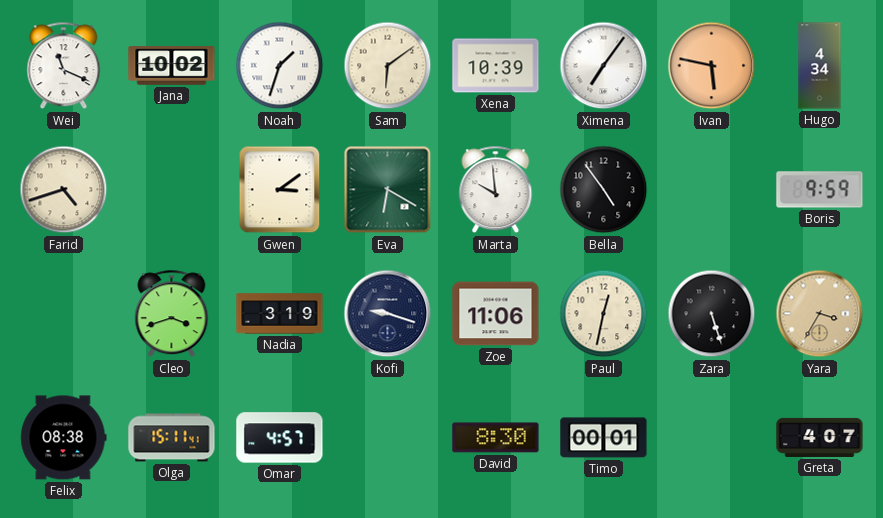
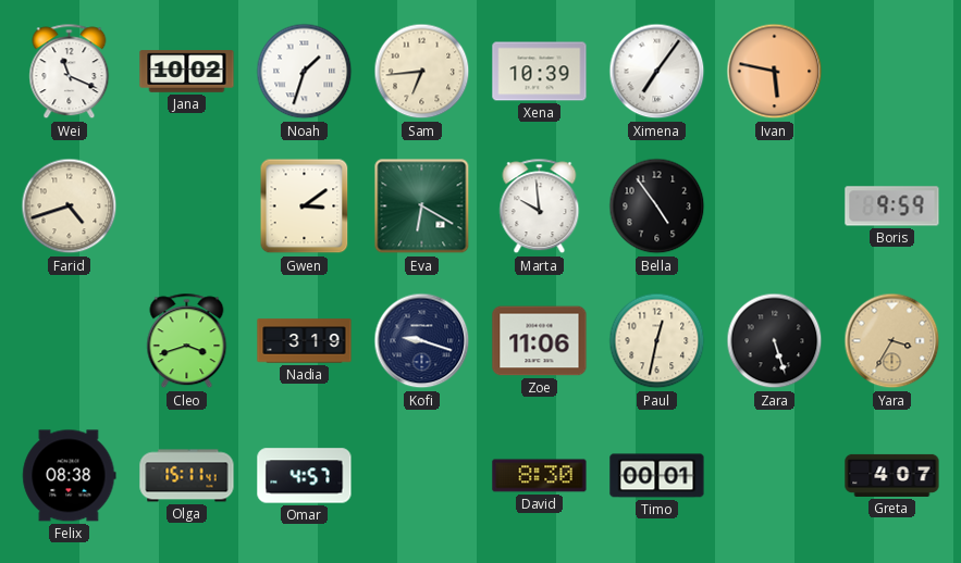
Sam: 6:09 -> 6:44 (422, 72)
Hugo: 4:34 -> none (820, 66)
